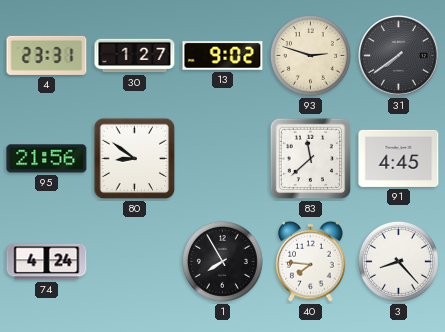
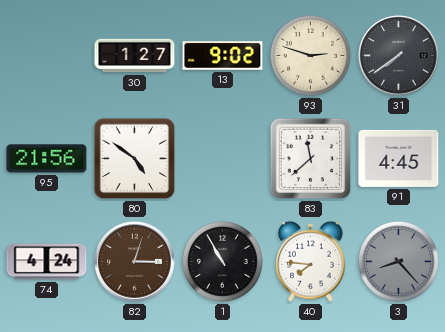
4: 23:31 -> none (47, 55)
80: 8:51 -> 4:51 (135, 159)
82: none -> 3:03 (135, 262)
1: 7:55 -> 10:55 (222, 261)
3 dial: white -> grey (398, 261)
